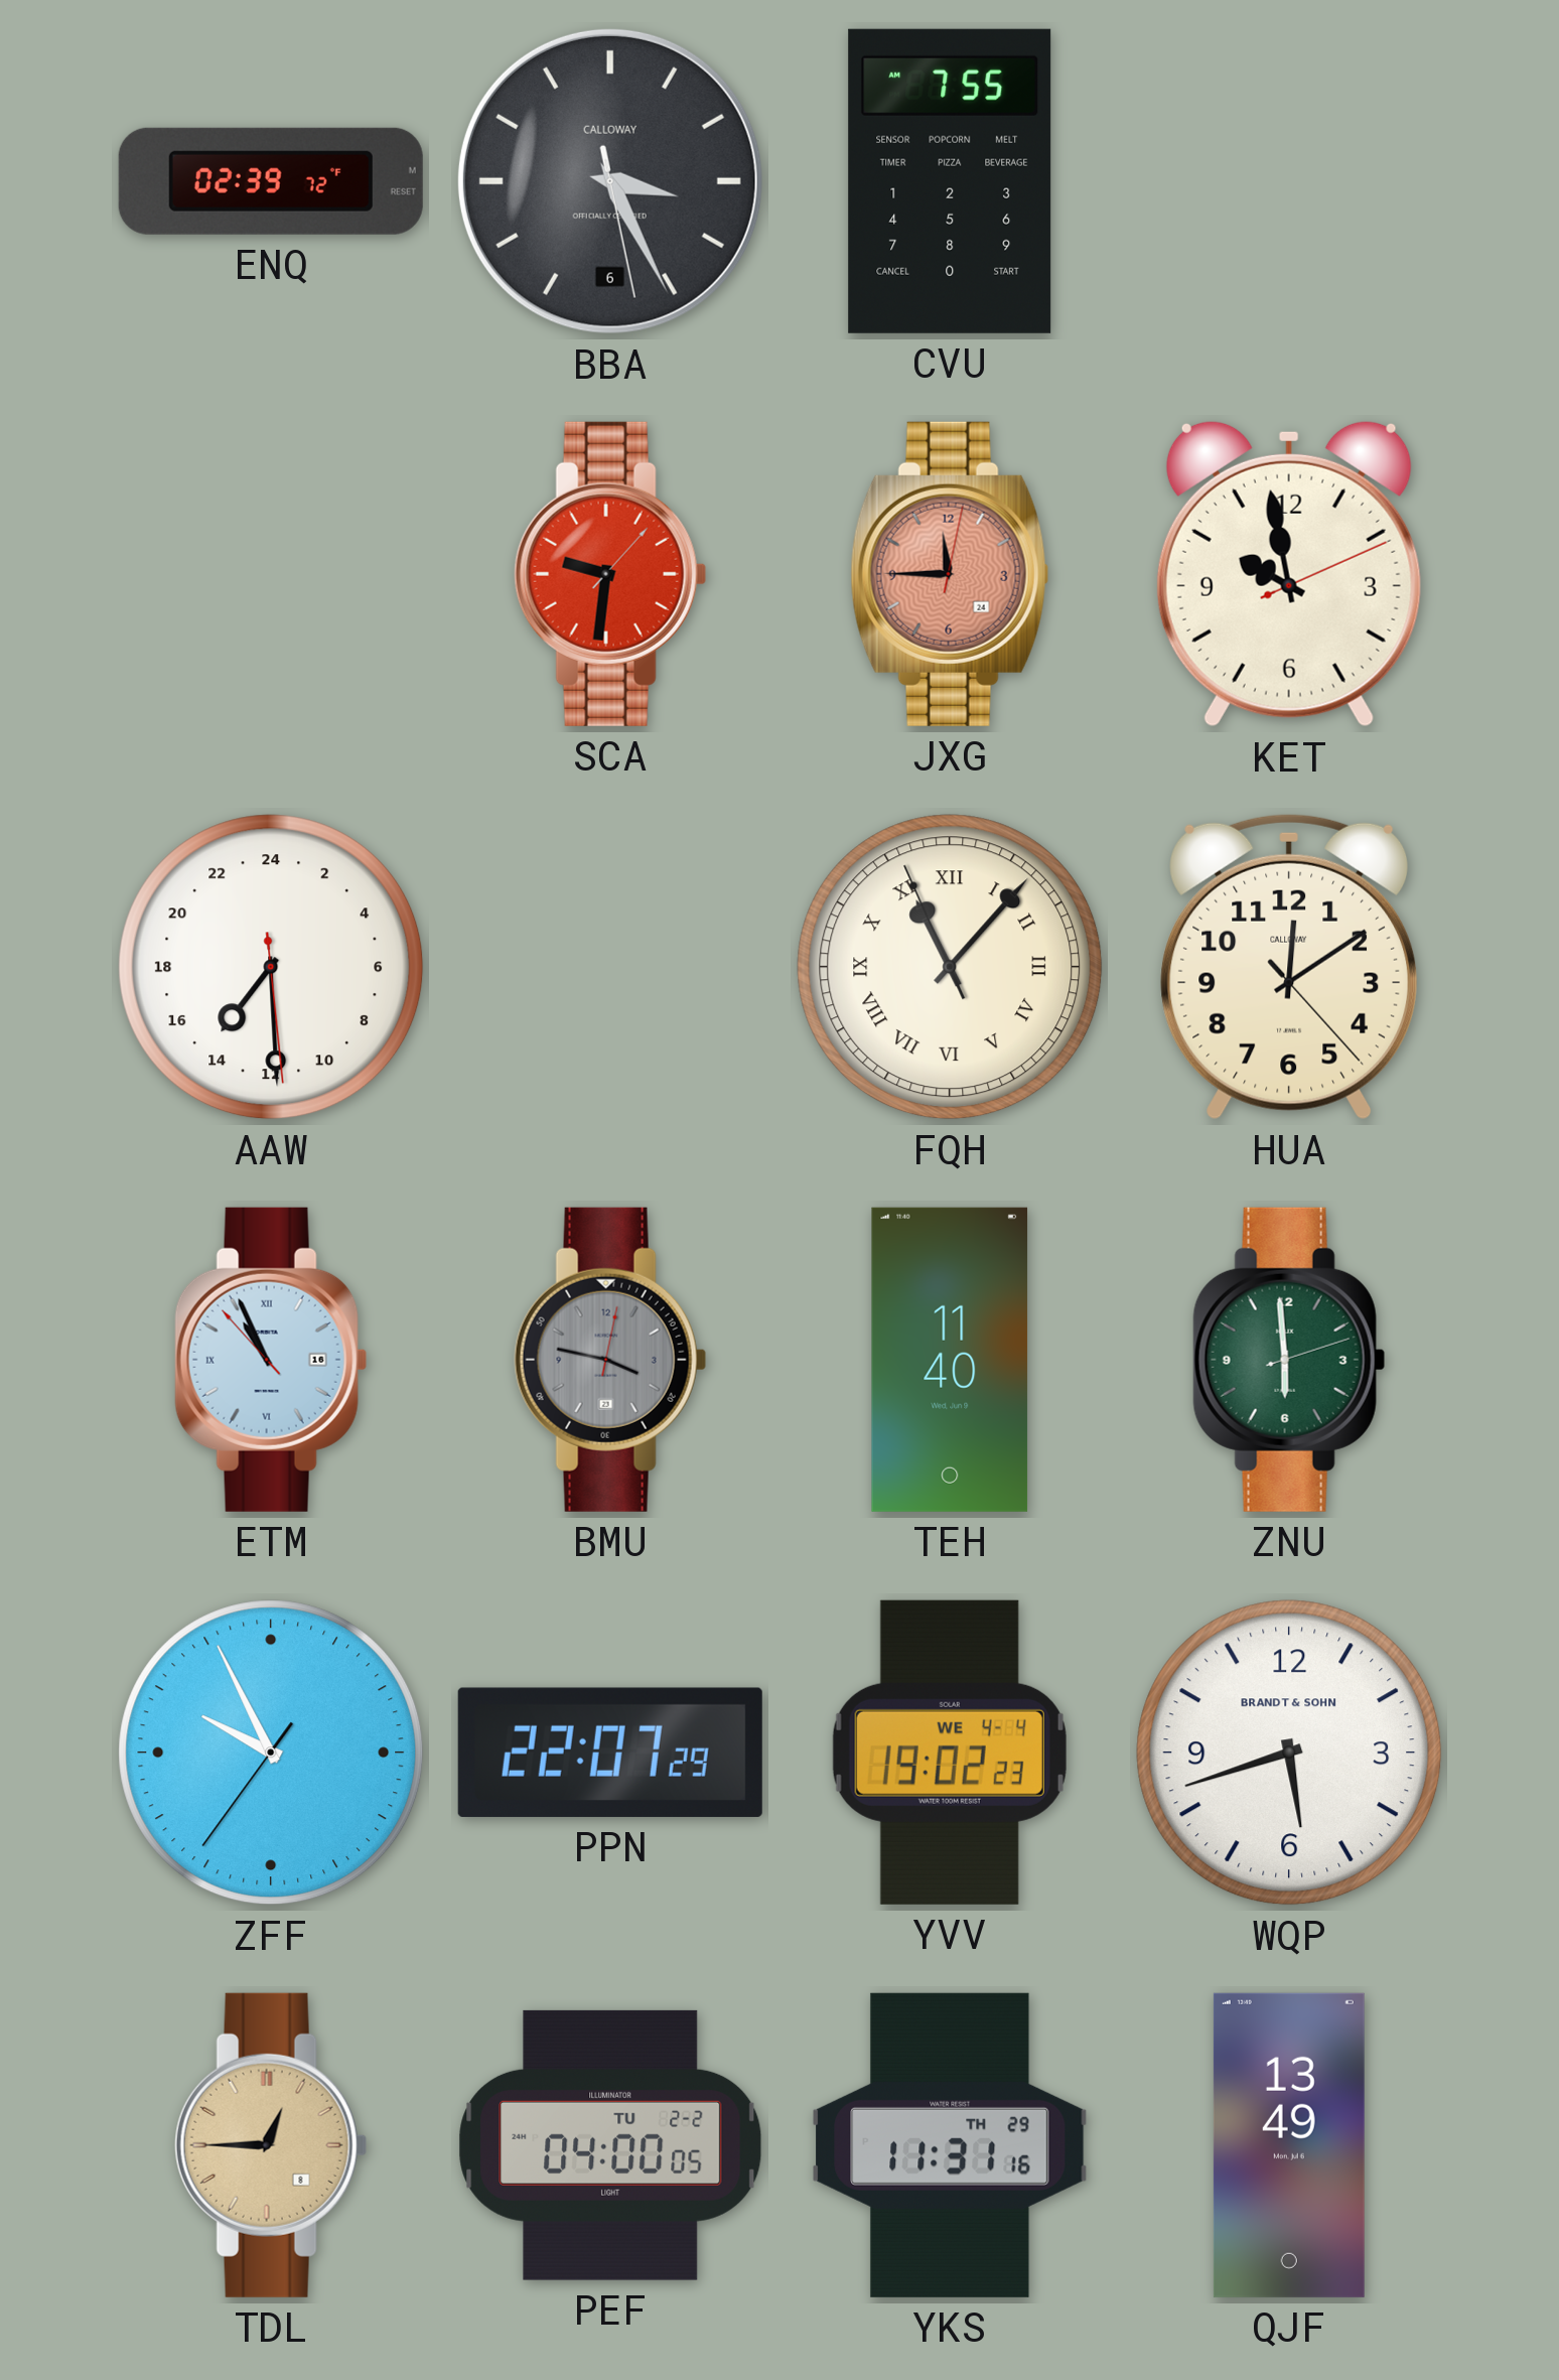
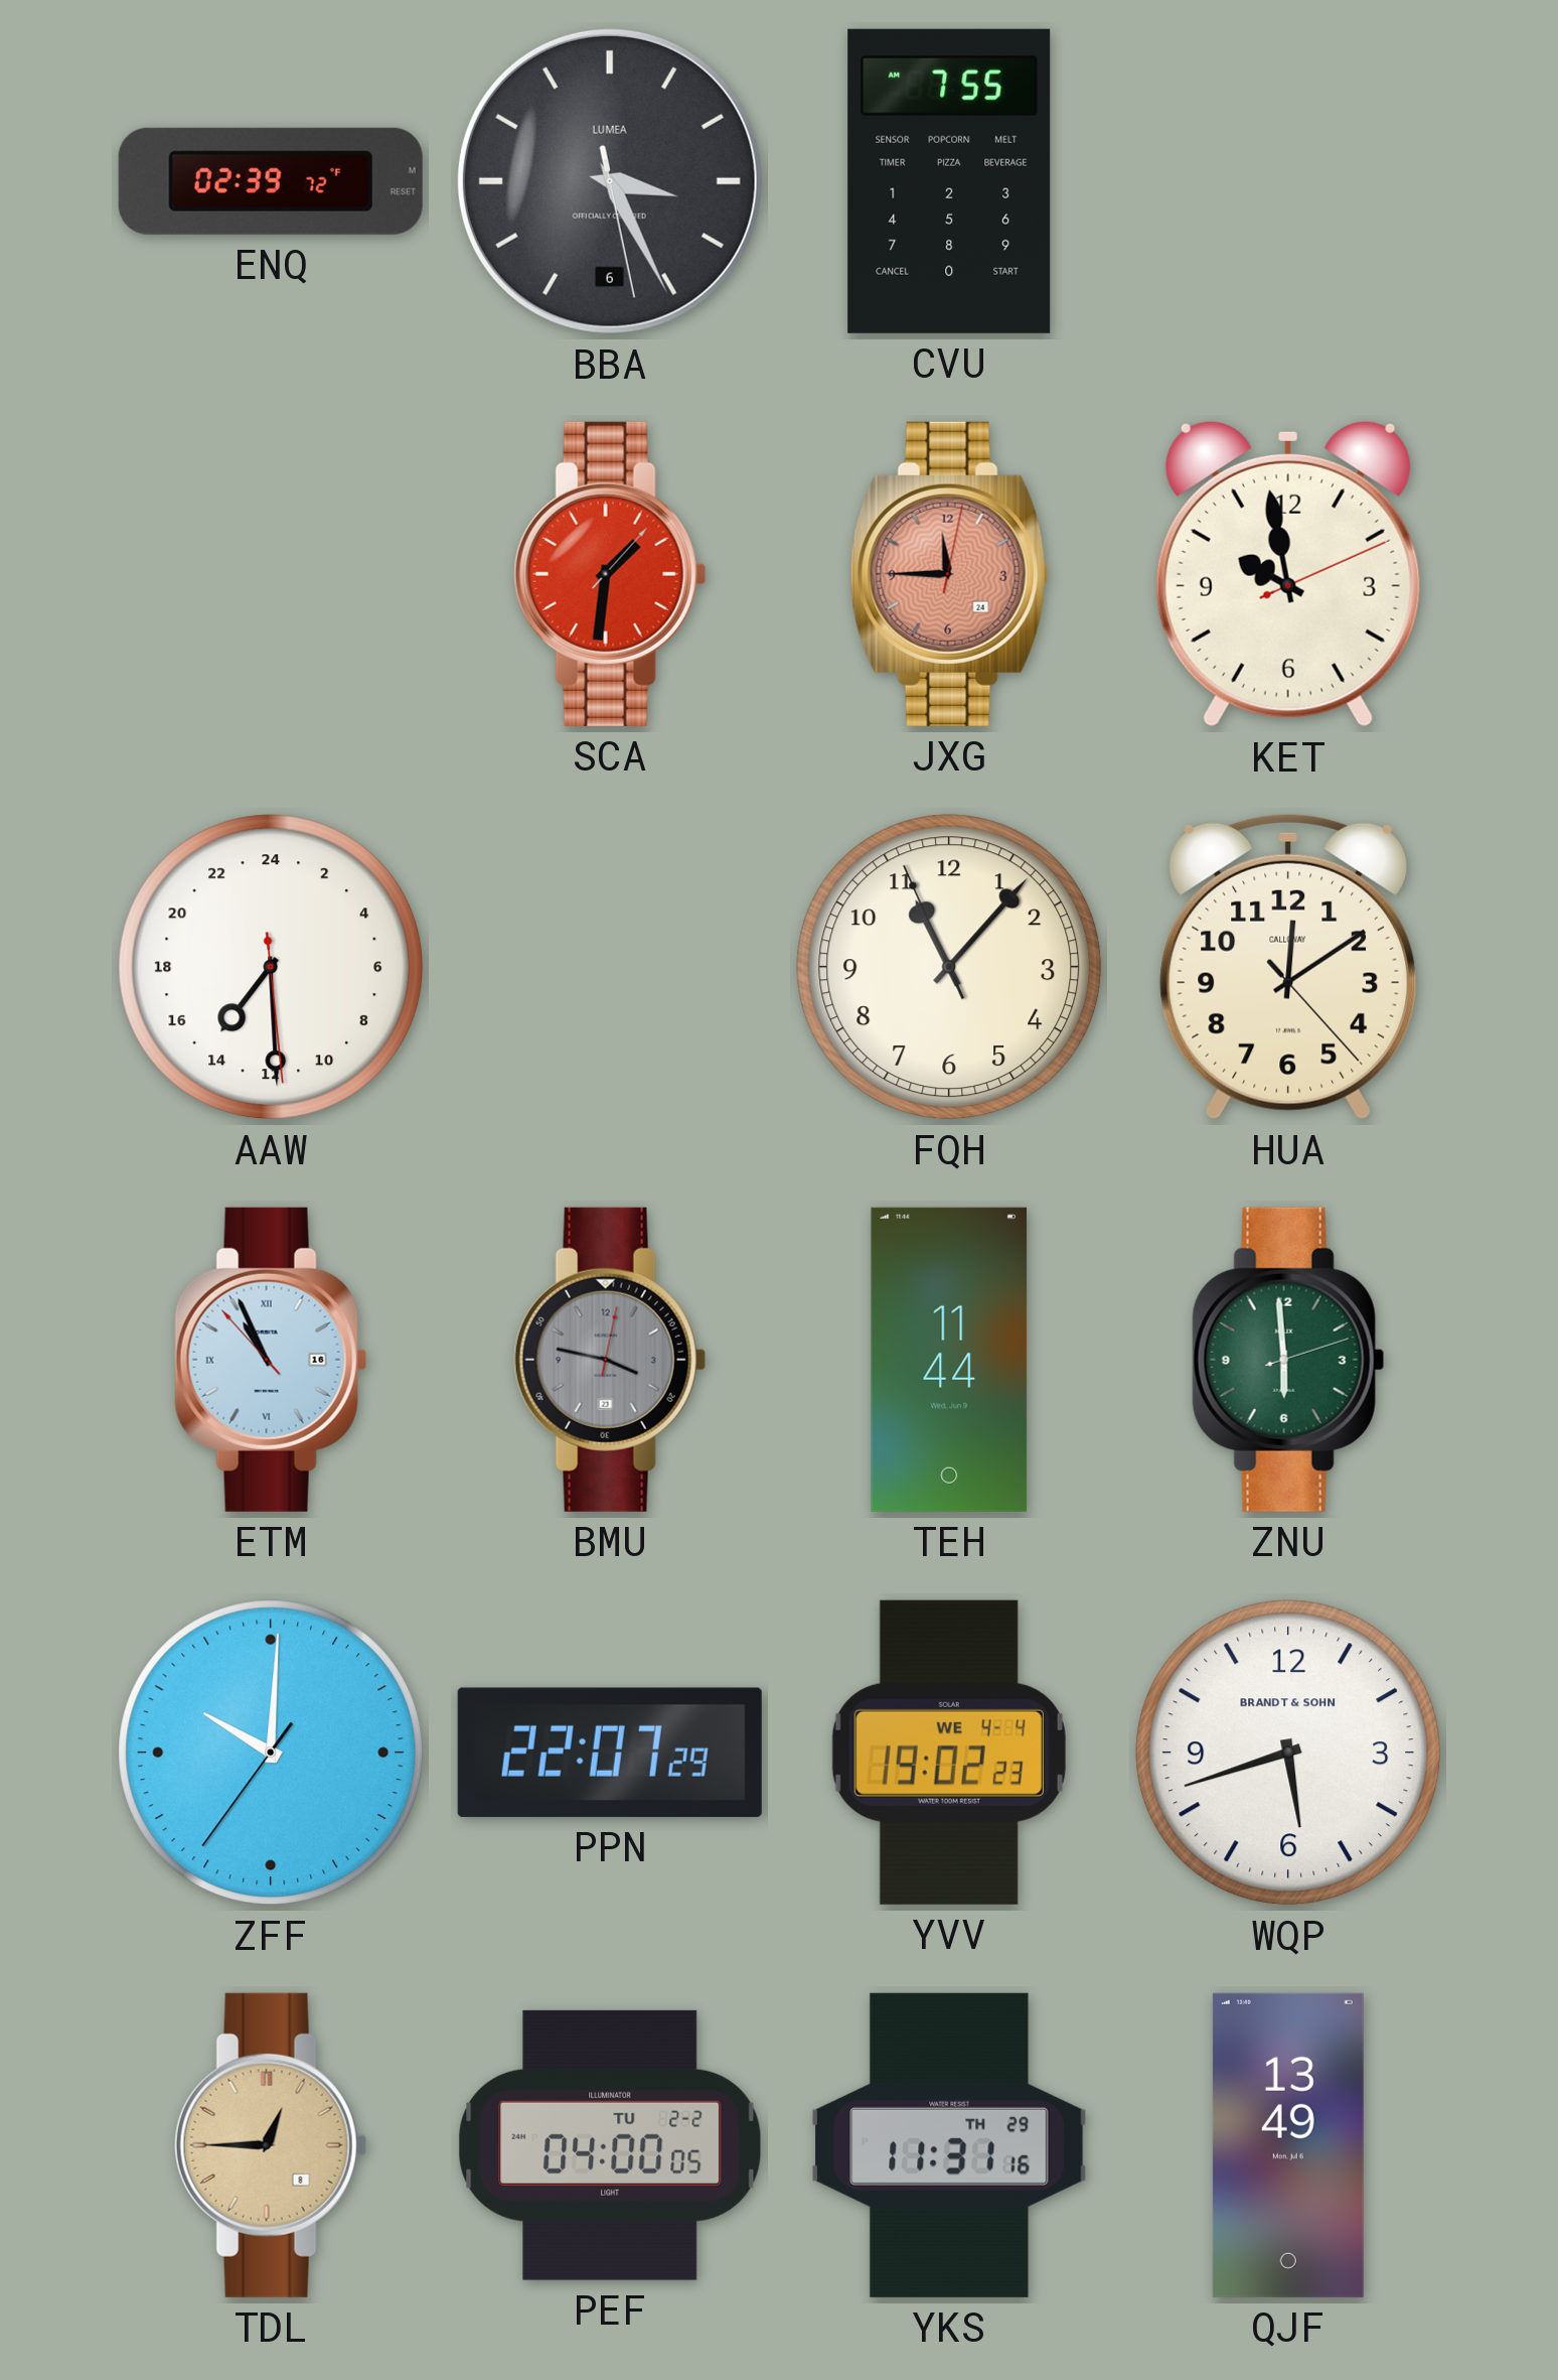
BBA brand: CALLOWAY -> LUMEA (610, 181)
SCA: 9:31 -> 1:31 (610, 574)
FQH numerals: Roman -> Arabic (949, 967)
TEH: 11:40 -> 11:44 (949, 1360)
ZFF: 9:55 -> 10:00 (271, 1753)
